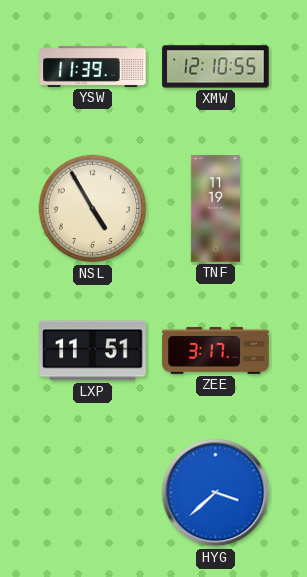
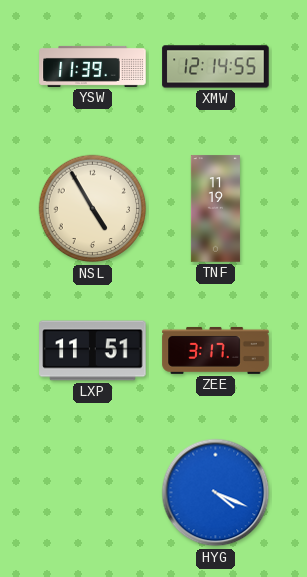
XMW: 12:10 -> 12:14 (216, 67)
HYG: 3:38 -> 4:19 (216, 493)
